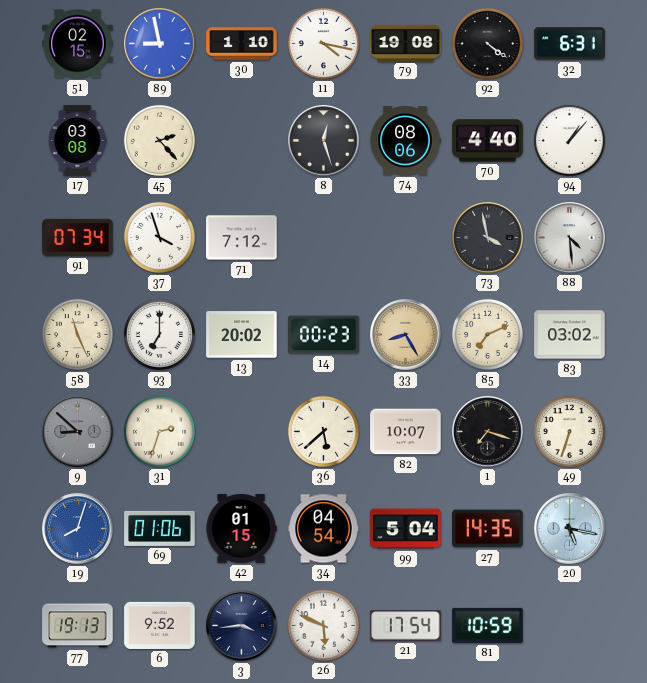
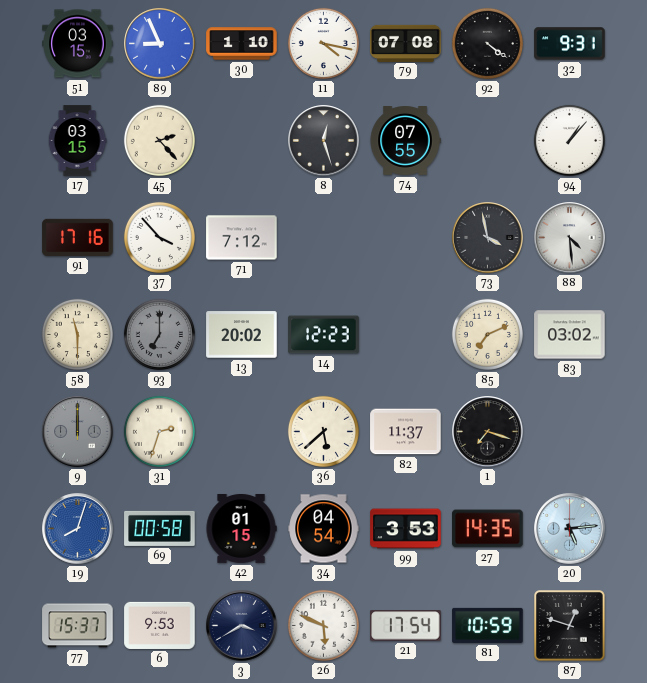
51: 02:15 -> 03:15 (78, 44)
89: 8:58 -> 8:56 (160, 44)
79: 19:08 -> 07:08 (406, 43)
32: 6:31 -> 9:31 (570, 44)
17: 03:08 -> 03:15 (77, 141)
74: 08:06 -> 07:55 (405, 141)
70: 4:40 -> none (488, 141)
91: 07:34 -> 17:16 (78, 237)
37: 3:57 -> 3:53 (159, 237)
58: 11:26 -> 11:30 (77, 334)
93 dial: white -> grey (159, 334)
14: 00:23 -> 12:23 (324, 335)
33: 8:25 -> none (406, 335)
9: 8:52 -> 12:00 (78, 432)
82: 10:07 -> 11:37 (406, 432)
49: 6:33 -> none (569, 431)
69: 01:06 -> 00:58 (160, 528)
99: 5:04 -> 3:53 (406, 529)
20: 5:17 -> 5:14 (570, 529)
77: 19:13 -> 15:37 (78, 626)
6: 9:52 -> 9:53 (160, 625)
3: 3:44 -> 3:40 (242, 626)
87: none -> 12:48 (570, 626)
